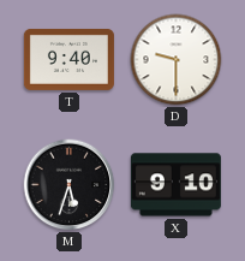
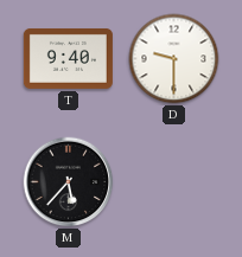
M: 5:33 -> 5:37 (69, 182)
X: 9:10 -> none (175, 185)
